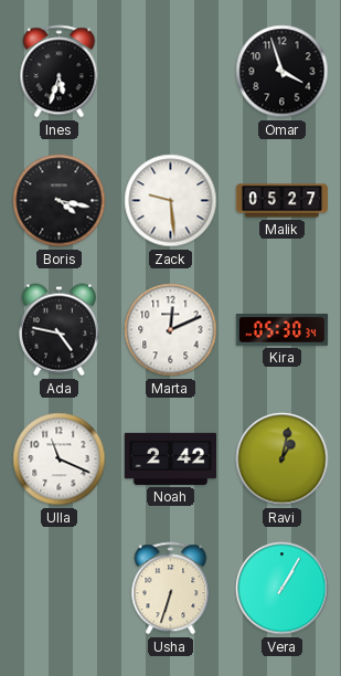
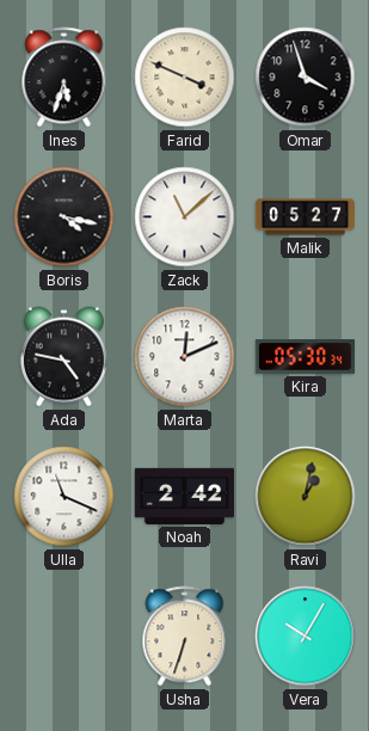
Farid: none -> 3:49 (185, 78)
Zack: 9:29 -> 11:08 (185, 217)
Vera: 1:05 -> 10:05 (306, 637)
